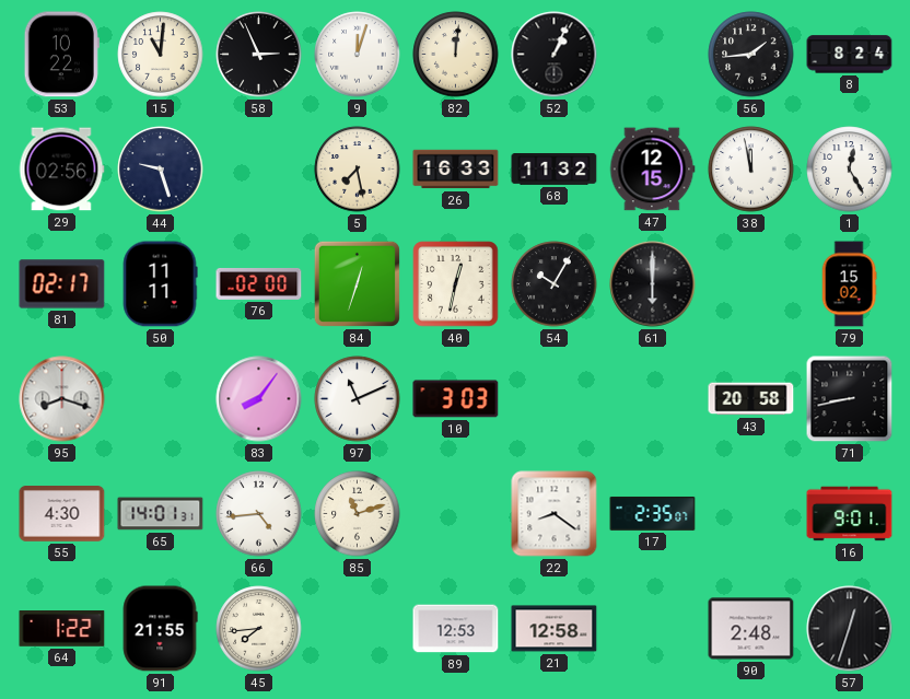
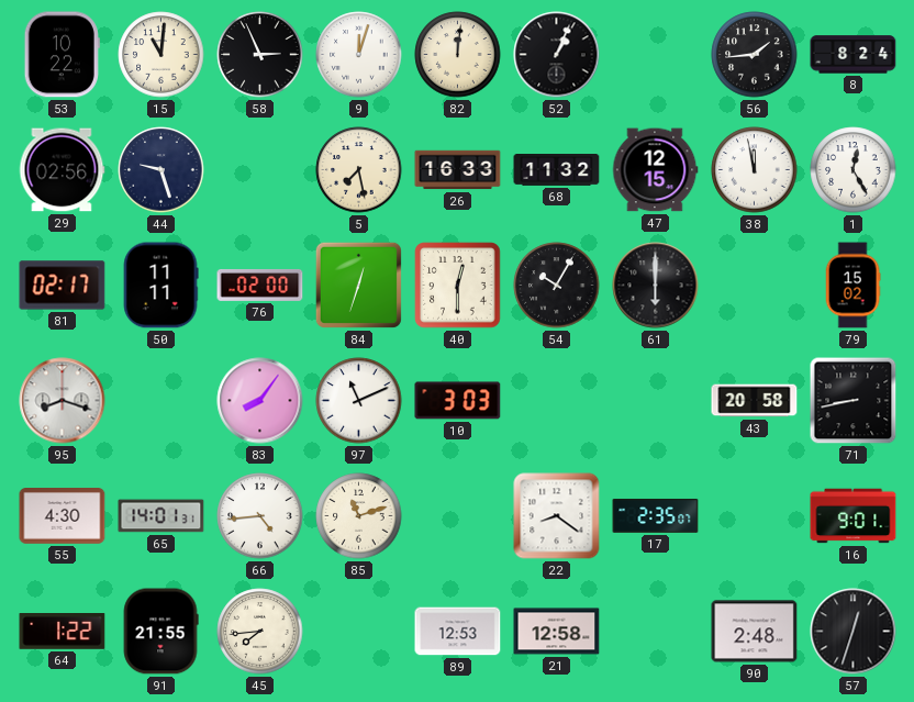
40: 12:32 -> 12:30 (458, 286)
